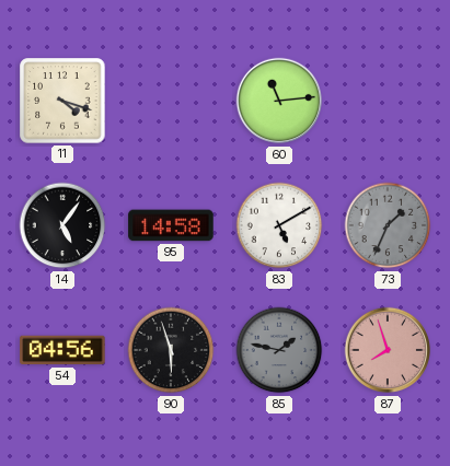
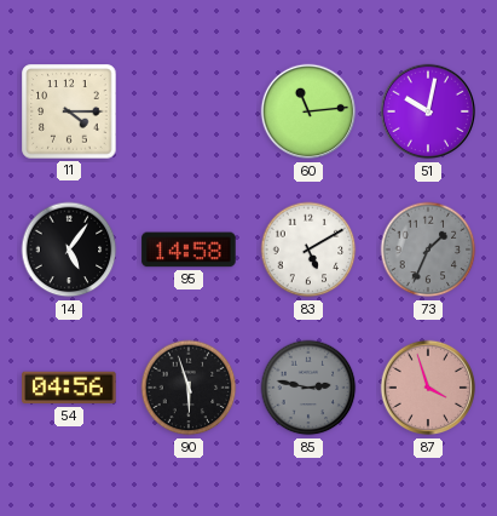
11: 4:18 -> 4:15 (69, 111)
51: none -> 10:02 (428, 111)
85: 1:47 -> 2:47 (308, 388)
87: 7:57 -> 3:57 (428, 388)
